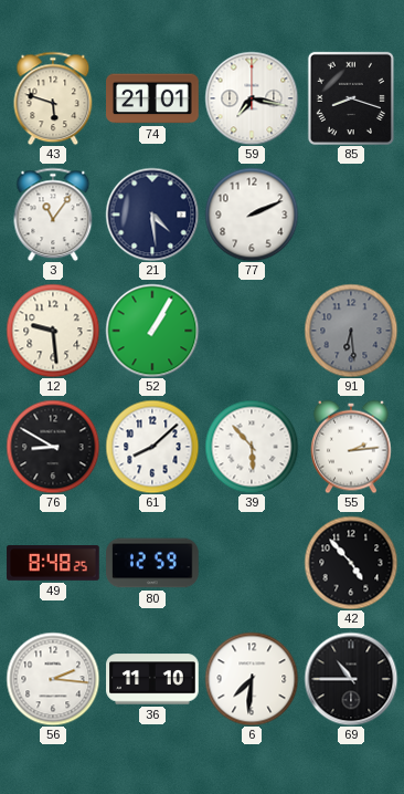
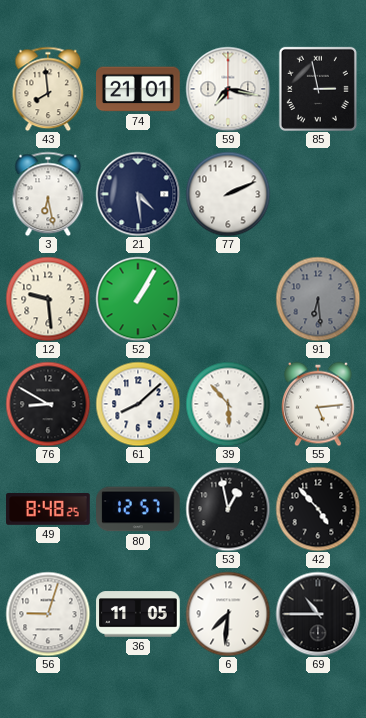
43: 5:48 -> 7:59 (48, 89)
85: 8:18 -> 2:58 (318, 89)
3: 11:06 -> 6:28 (48, 194)
55: 2:14 -> 5:14 (319, 404)
80: 12:59 -> 12:57 (138, 509)
53: none -> 12:58 (228, 509)
56: 2:16 -> 9:03 (48, 614)
36: 11:10 -> 11:05 (138, 614)
